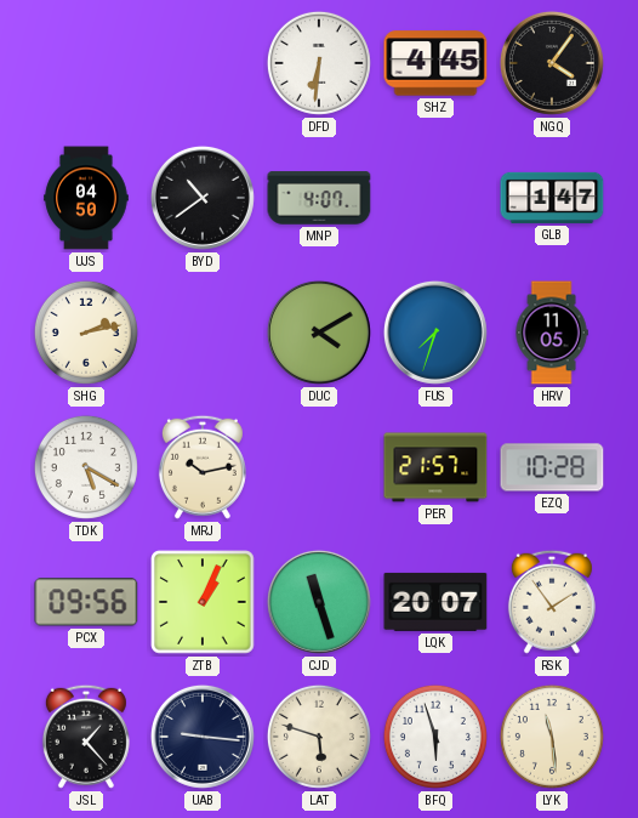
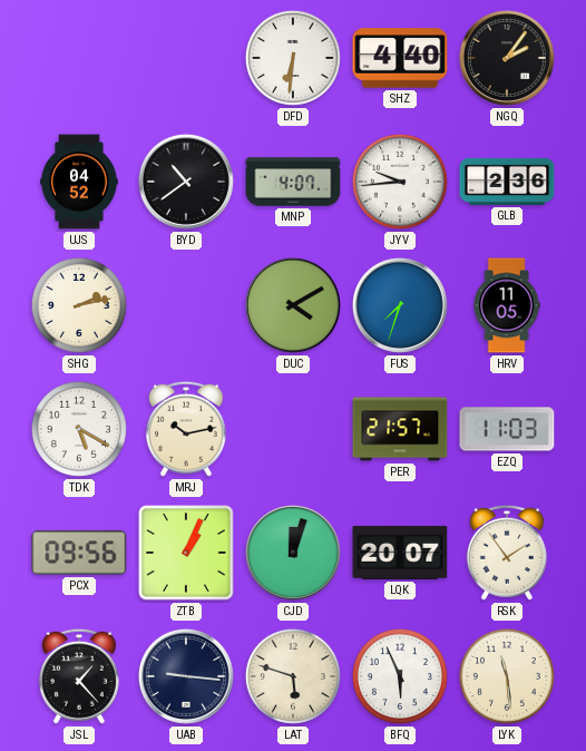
SHZ: 4:45 -> 4:40 (400, 58)
NGQ: 4:06 -> 2:06 (507, 58)
UJS: 04:50 -> 04:52 (79, 182)
JYV: none -> 9:44 (400, 182)
GLB: 1:47 -> 2:36 (507, 182)
EZQ: 10:28 -> 11:03 (507, 429)
CJD: 11:27 -> 12:03 (293, 553)
BFQ: 5:57 -> 5:56 (400, 676)
